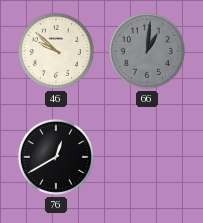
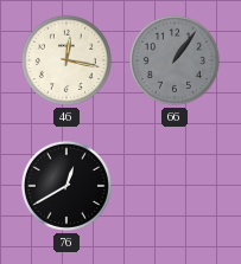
46: 9:52 -> 12:17 (66, 60)
66: 1:01 -> 1:06 (175, 60)
